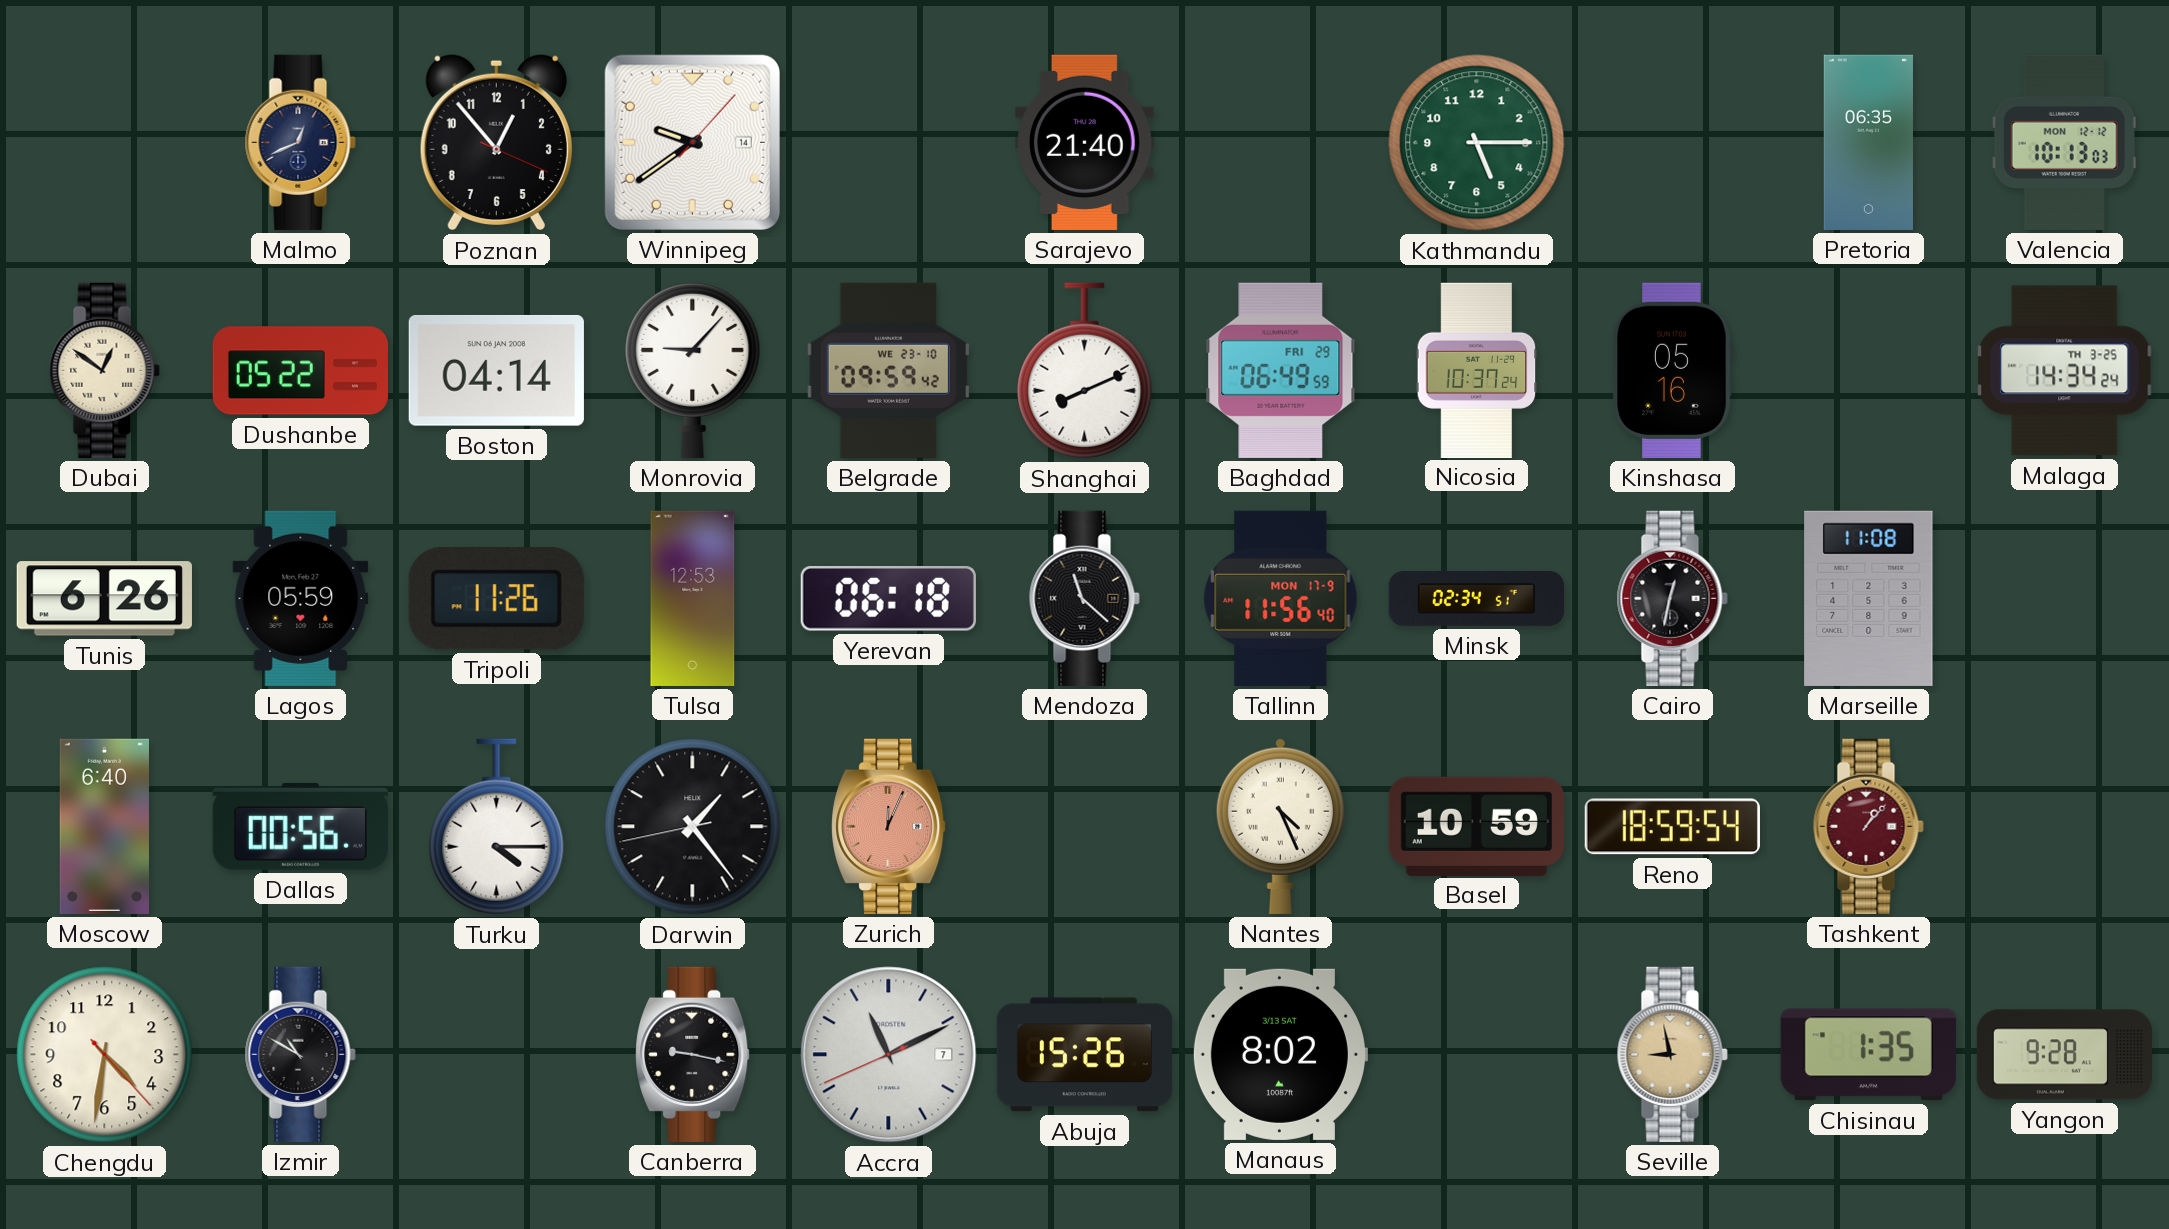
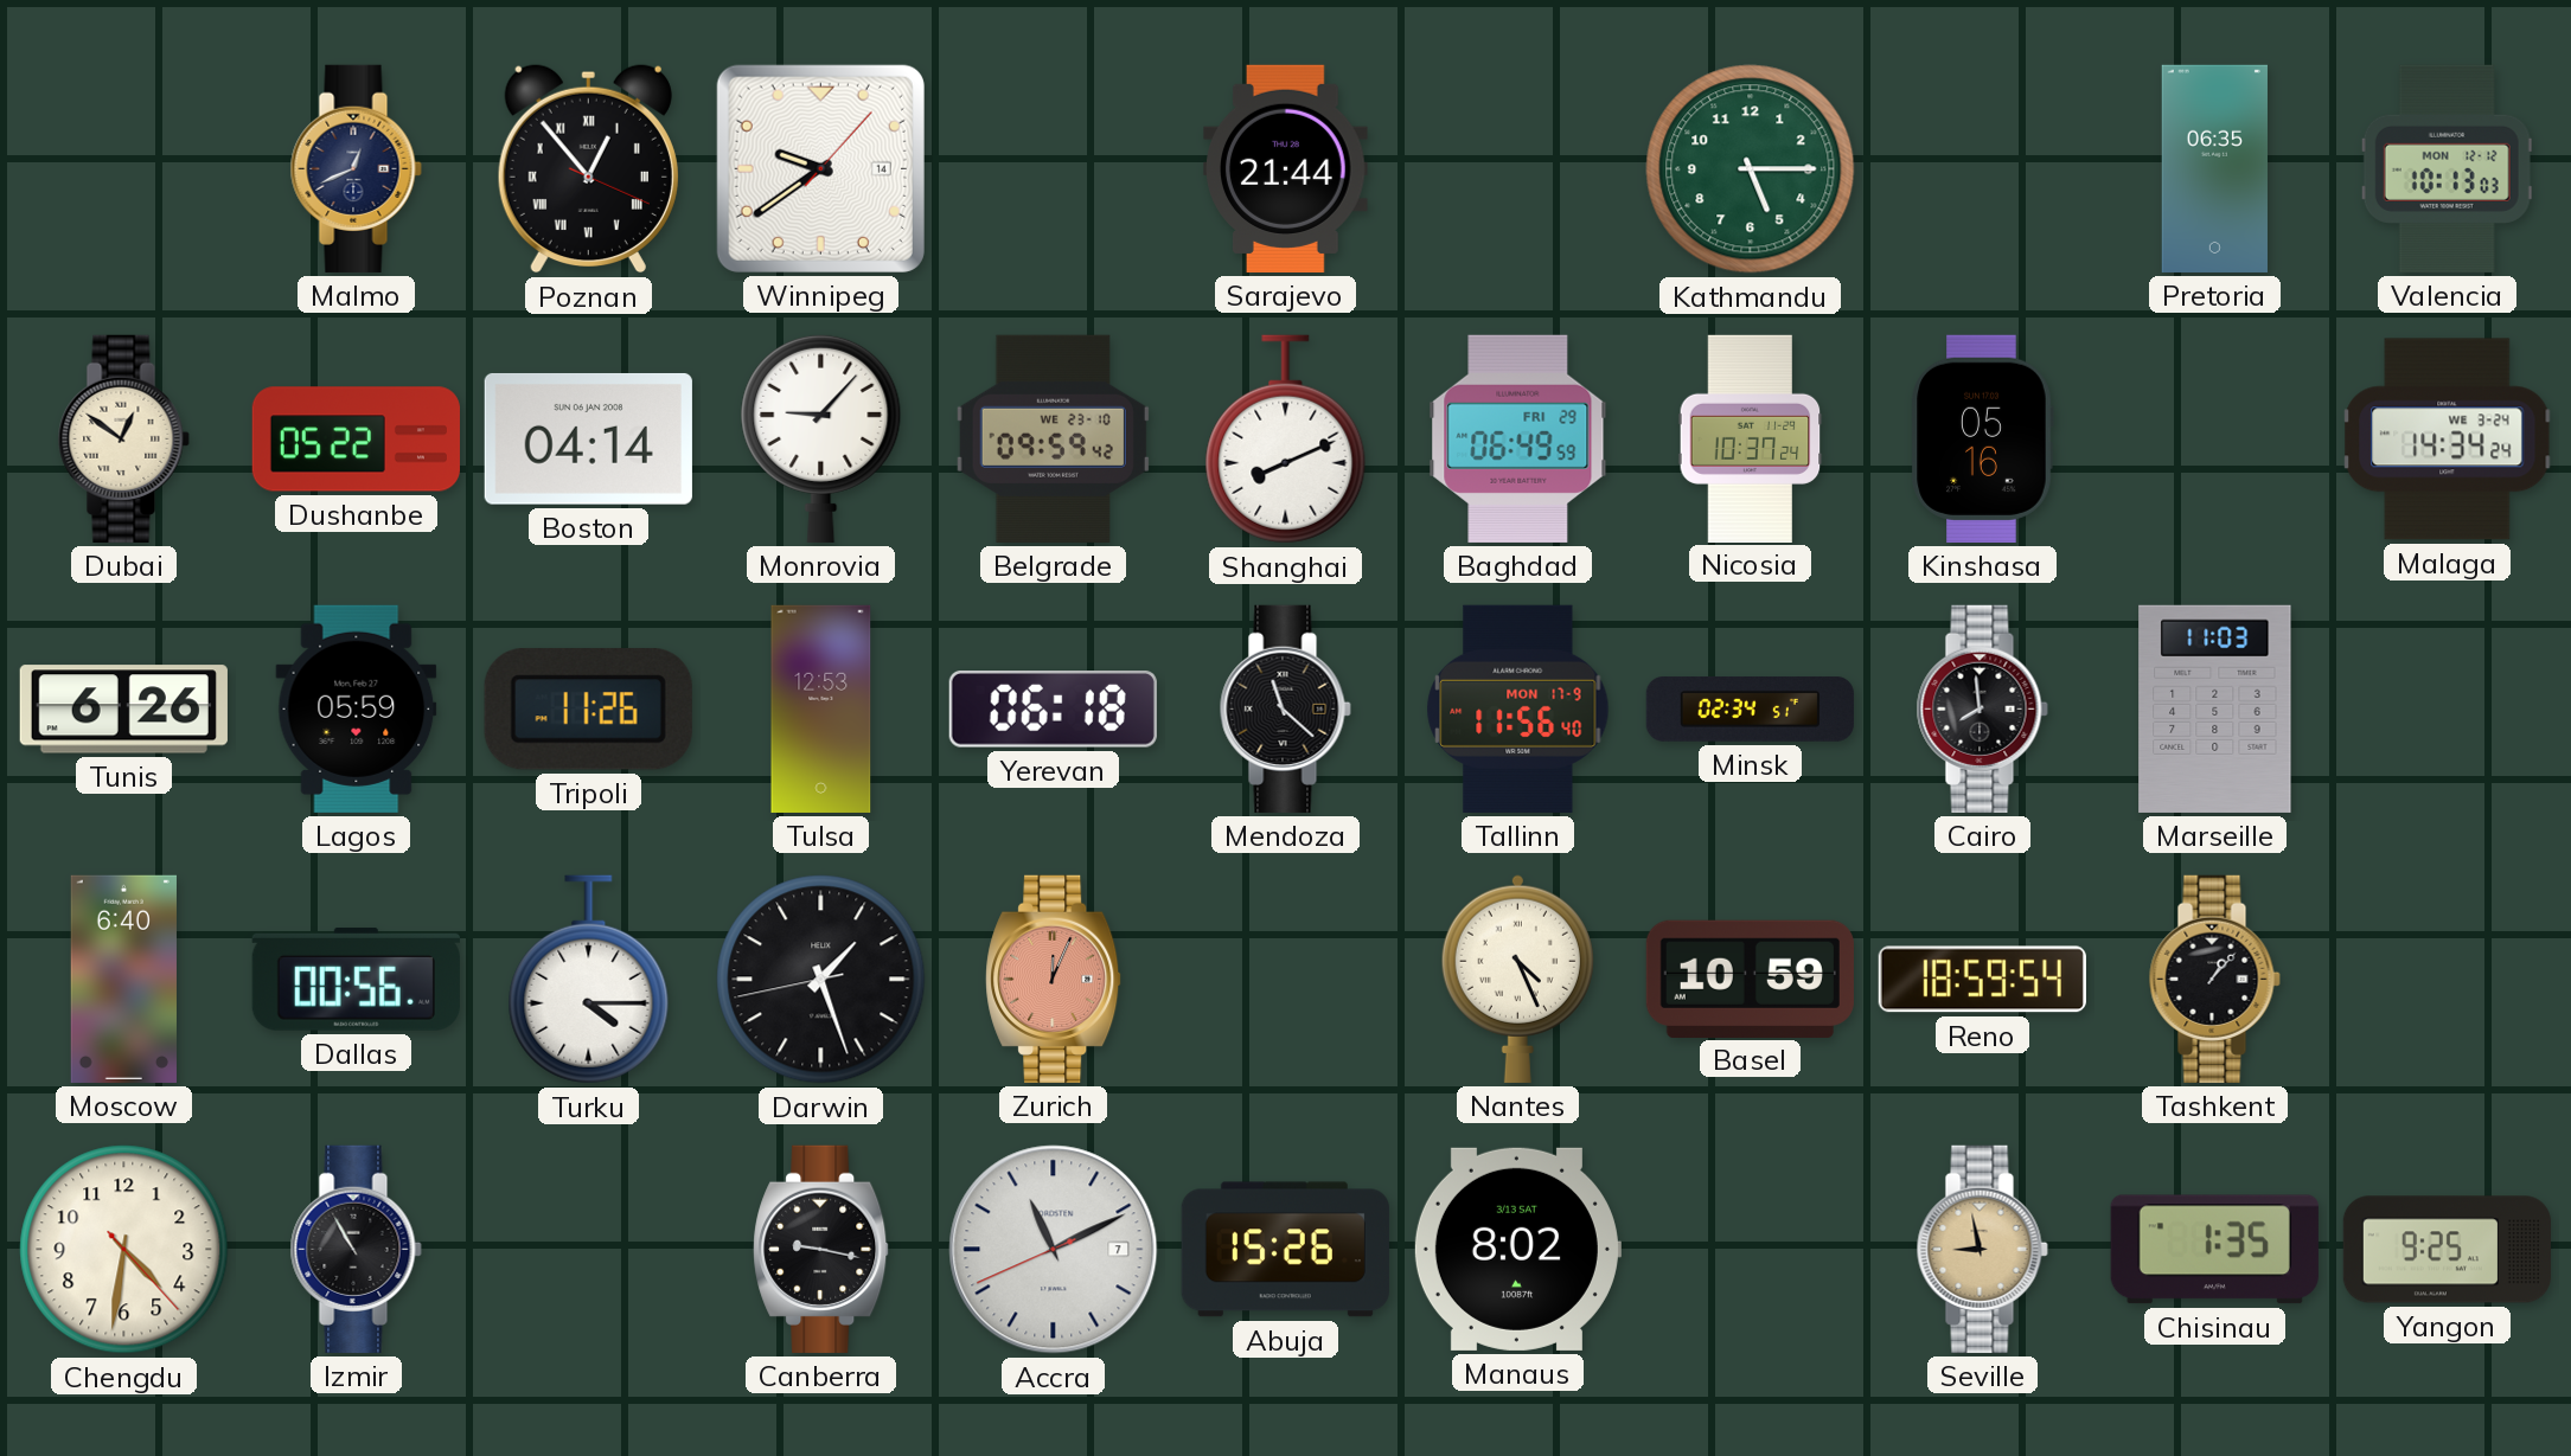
Poznan numerals: Arabic -> Roman (588, 168)
Sarajevo: 21:40 -> 21:44 (1286, 168)
Malaga date: TH 3-25 -> WE 3-24 (2448, 440)
Cairo: 12:32 -> 7:59 (1982, 708)
Marseille: 11:08 -> 11:03 (2215, 708)
Darwin: 1:23 -> 1:26 (821, 980)
Tashkent dial: burgundy -> black (2214, 979)
Izmir: 10:50 -> 10:55 (356, 1249)
Yangon: 9:28 -> 9:25 (2447, 1250)
